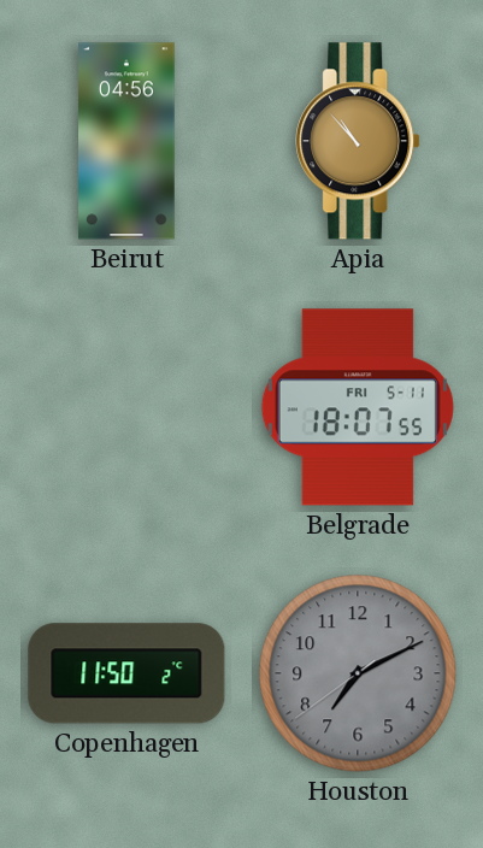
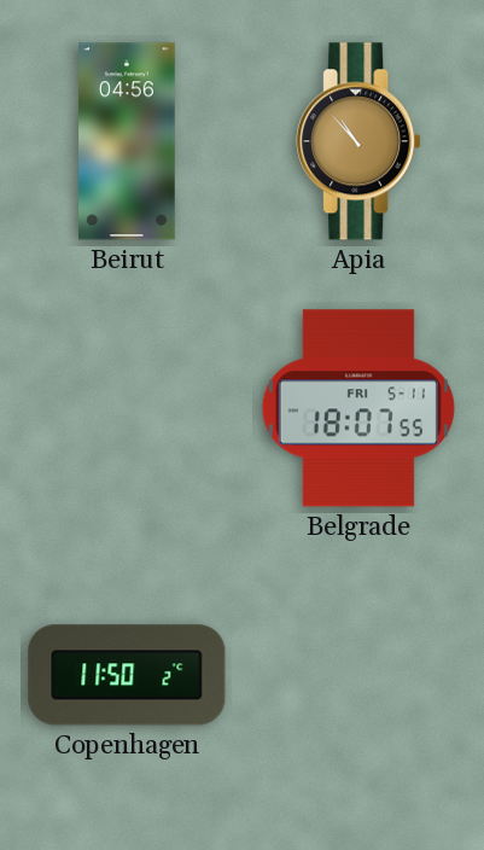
Houston: 7:10 -> none (358, 673)
